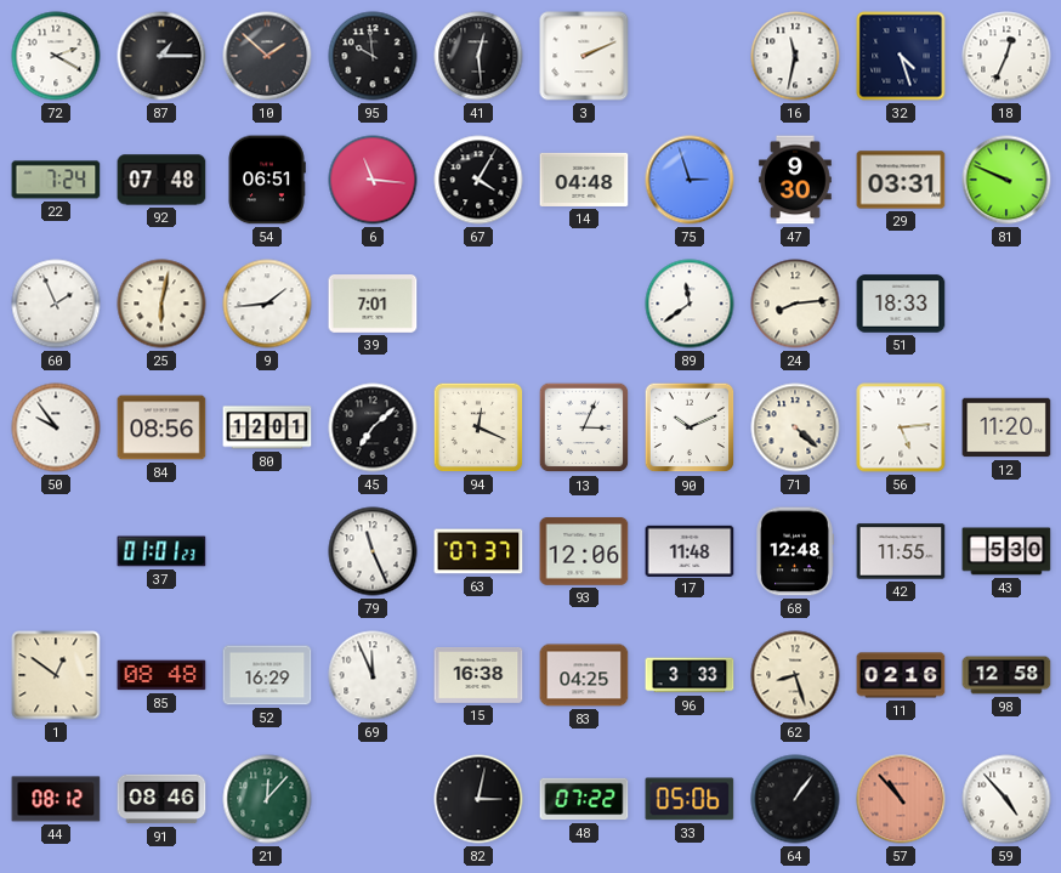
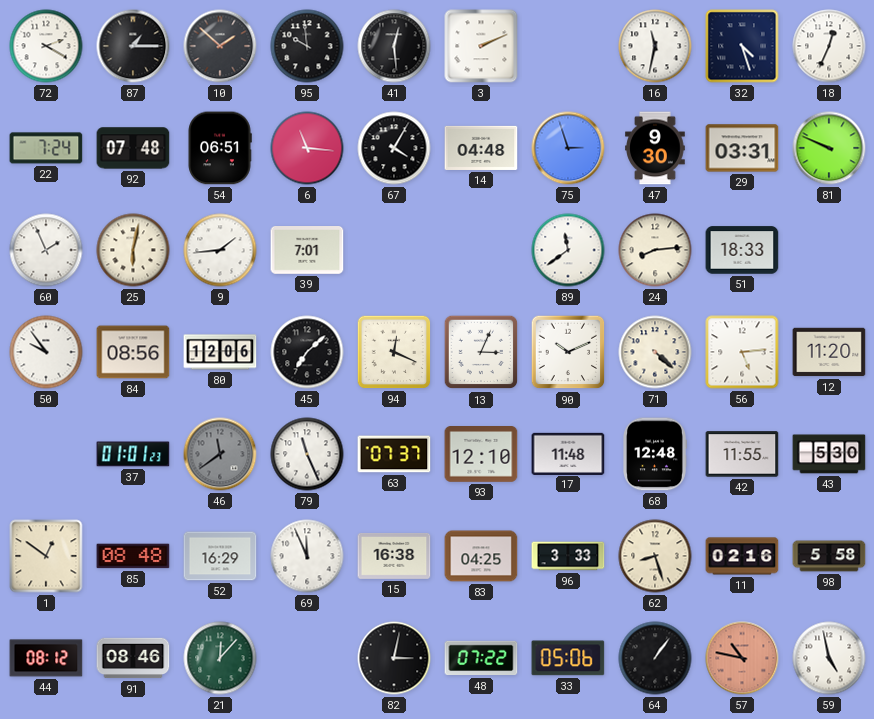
80: 12:01 -> 12:06 (220, 352)
46: none -> 11:39 (220, 454)
93: 12:06 -> 12:10 (481, 455)
98: 12:58 -> 5:58 (829, 556)
57: 10:53 -> 10:47 (742, 658)
59: 4:53 -> 4:58 (829, 658)
